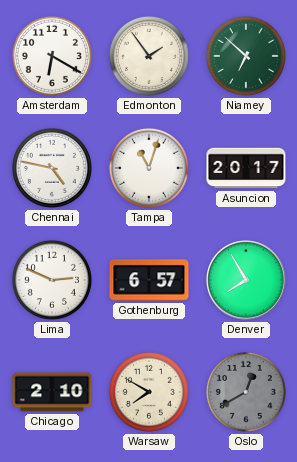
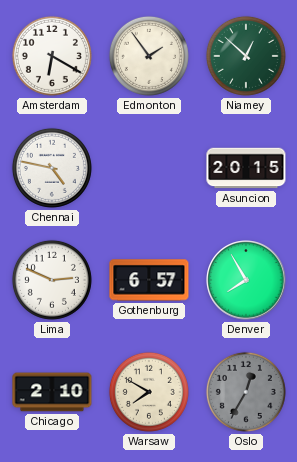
Niamey: 6:52 -> 12:52 (246, 56)
Tampa: 11:03 -> none (149, 168)
Asuncion: 20:17 -> 20:15 (246, 168)
Oslo: 12:40 -> 12:35 (246, 392)
